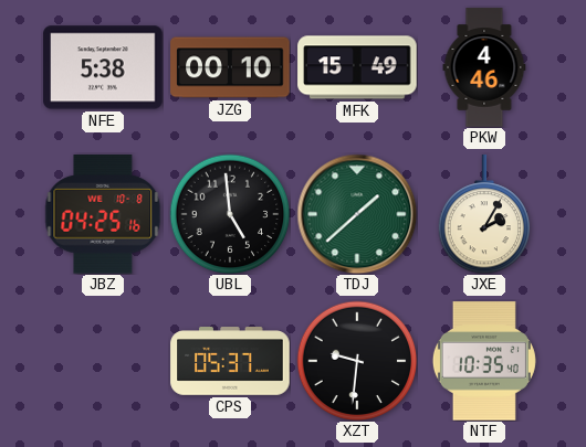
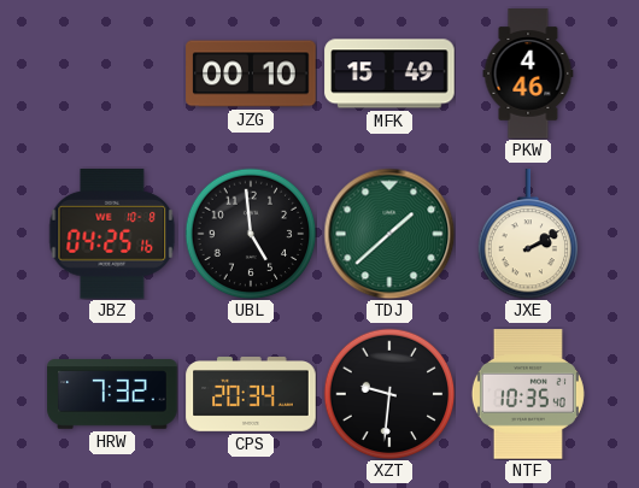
NFE: 5:38 -> none (103, 67)
JXE: 2:05 -> 2:10 (528, 234)
HRW: none -> 7:32 (112, 394)
CPS: 05:37 -> 20:34 (251, 394)
